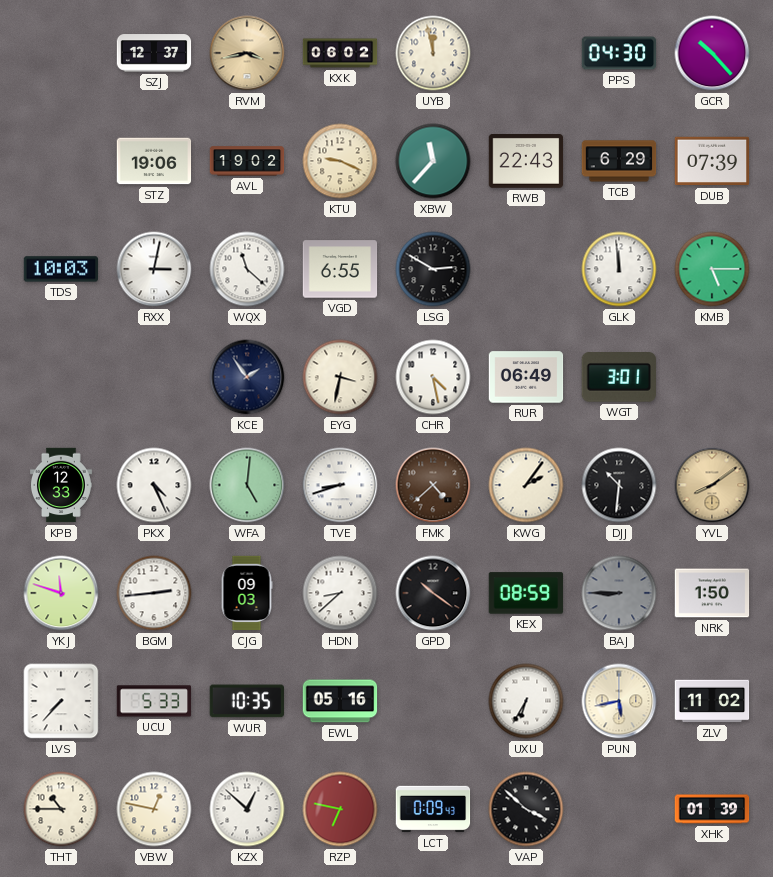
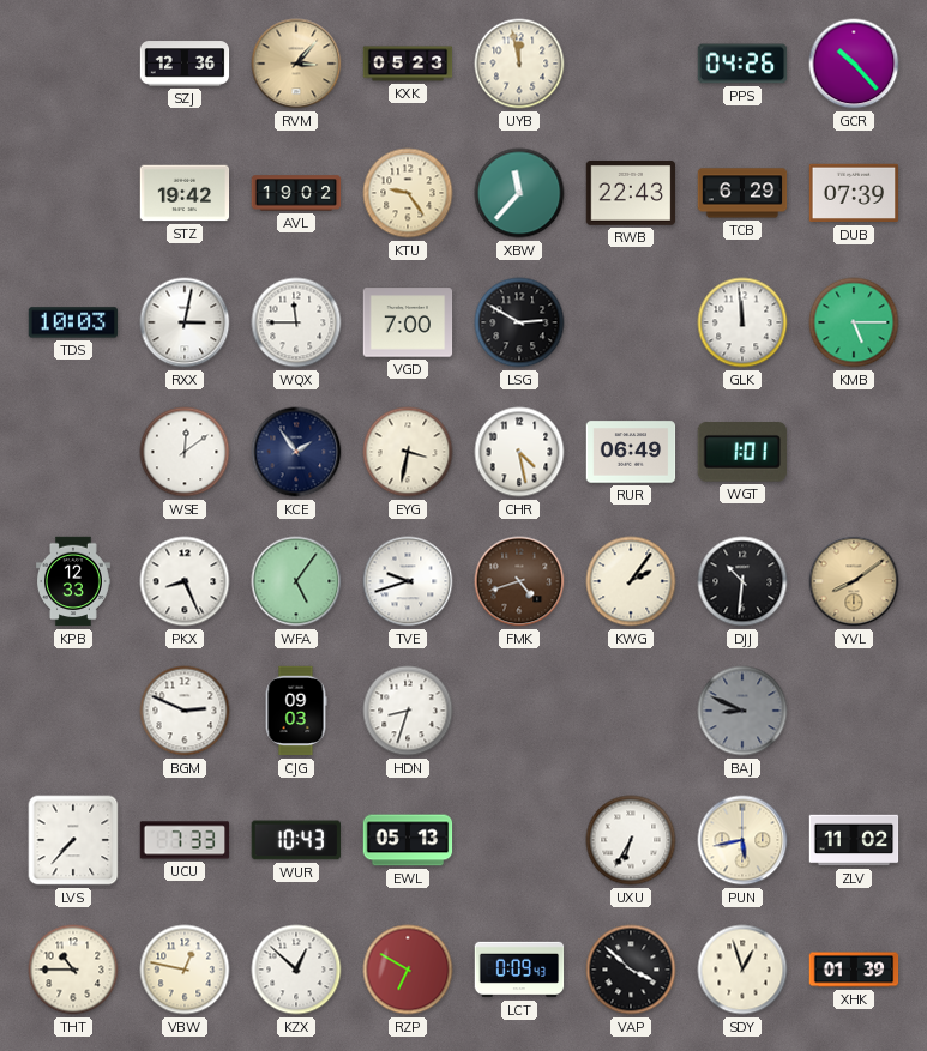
SZJ: 12:37 -> 12:36 (185, 64)
RVM: 3:43 -> 3:07 (296, 64)
KXK: 06:02 -> 05:23 (408, 64)
PPS: 04:30 -> 04:26 (742, 64)
STZ: 19:06 -> 19:42 (185, 193)
KTU: 9:19 -> 9:24 (408, 193)
WQX: 11:22 -> 11:45 (296, 322)
VGD: 6:55 -> 7:00 (408, 322)
WSE: none -> 12:09 (185, 452)
WGT: 3:01 -> 1:01 (741, 453)
PKX: 4:26 -> 8:26 (185, 581)
WFA: 5:01 -> 5:06 (296, 581)
TVE: 8:42 -> 9:42 (408, 581)
FMK: 4:38 -> 4:42 (519, 581)
YKJ: 11:48 -> none (61, 593)
BGM: 2:44 -> 2:49 (185, 711)
HDN: 8:38 -> 8:33 (408, 711)
GPD: 10:21 -> none (433, 593)
KEX: 08:59 -> none (526, 593)
BAJ: 8:45 -> 8:49 (742, 711)
NRK: 1:50 -> none (712, 593)
UCU: 5:33 -> 7:33 (185, 840)
WUR: 10:35 -> 10:43 (295, 840)
EWL: 05:16 -> 05:13 (408, 840)
RZP: 6:47 -> 6:50 (408, 970)
SDY: none -> 12:57 (742, 970)
